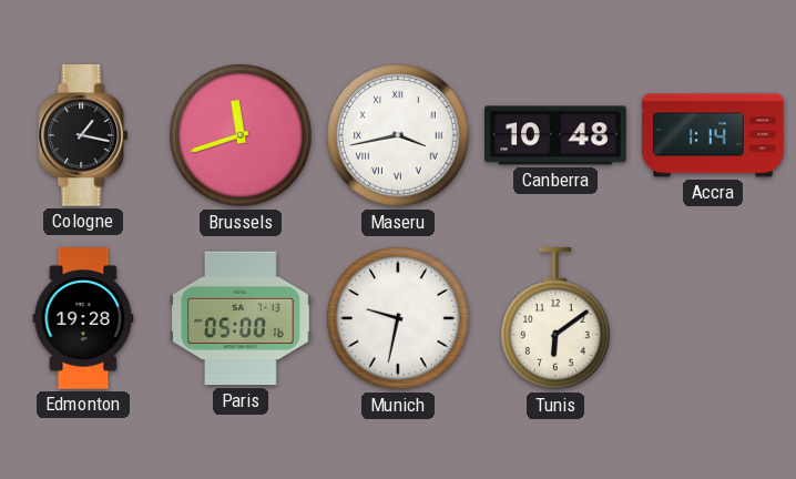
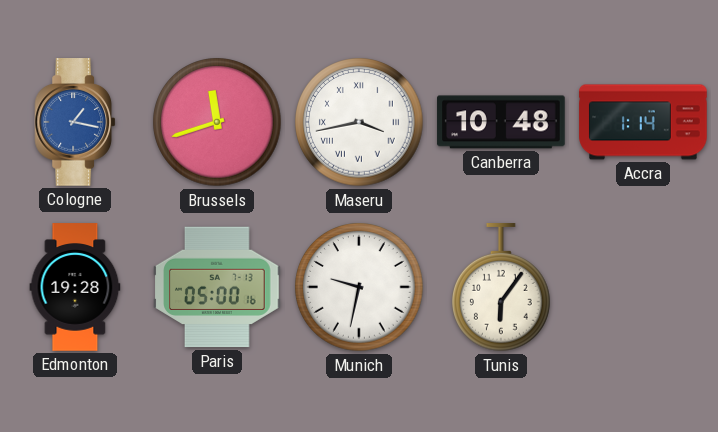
Cologne dial: black -> blue (75, 122)
Tunis: 6:09 -> 6:06 (502, 288)
